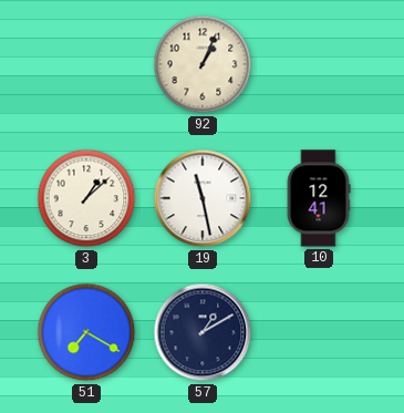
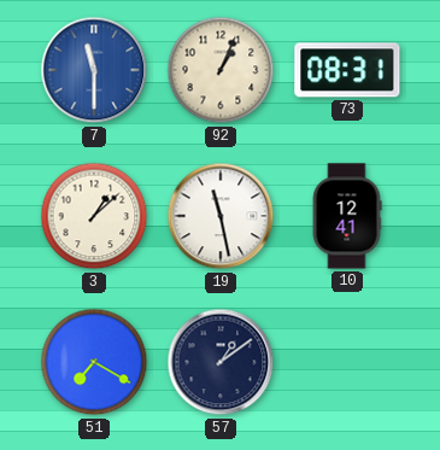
7: none -> 11:30 (94, 70)
73: none -> 08:31 (347, 70)
57: 1:10 -> 1:09 (221, 362)
